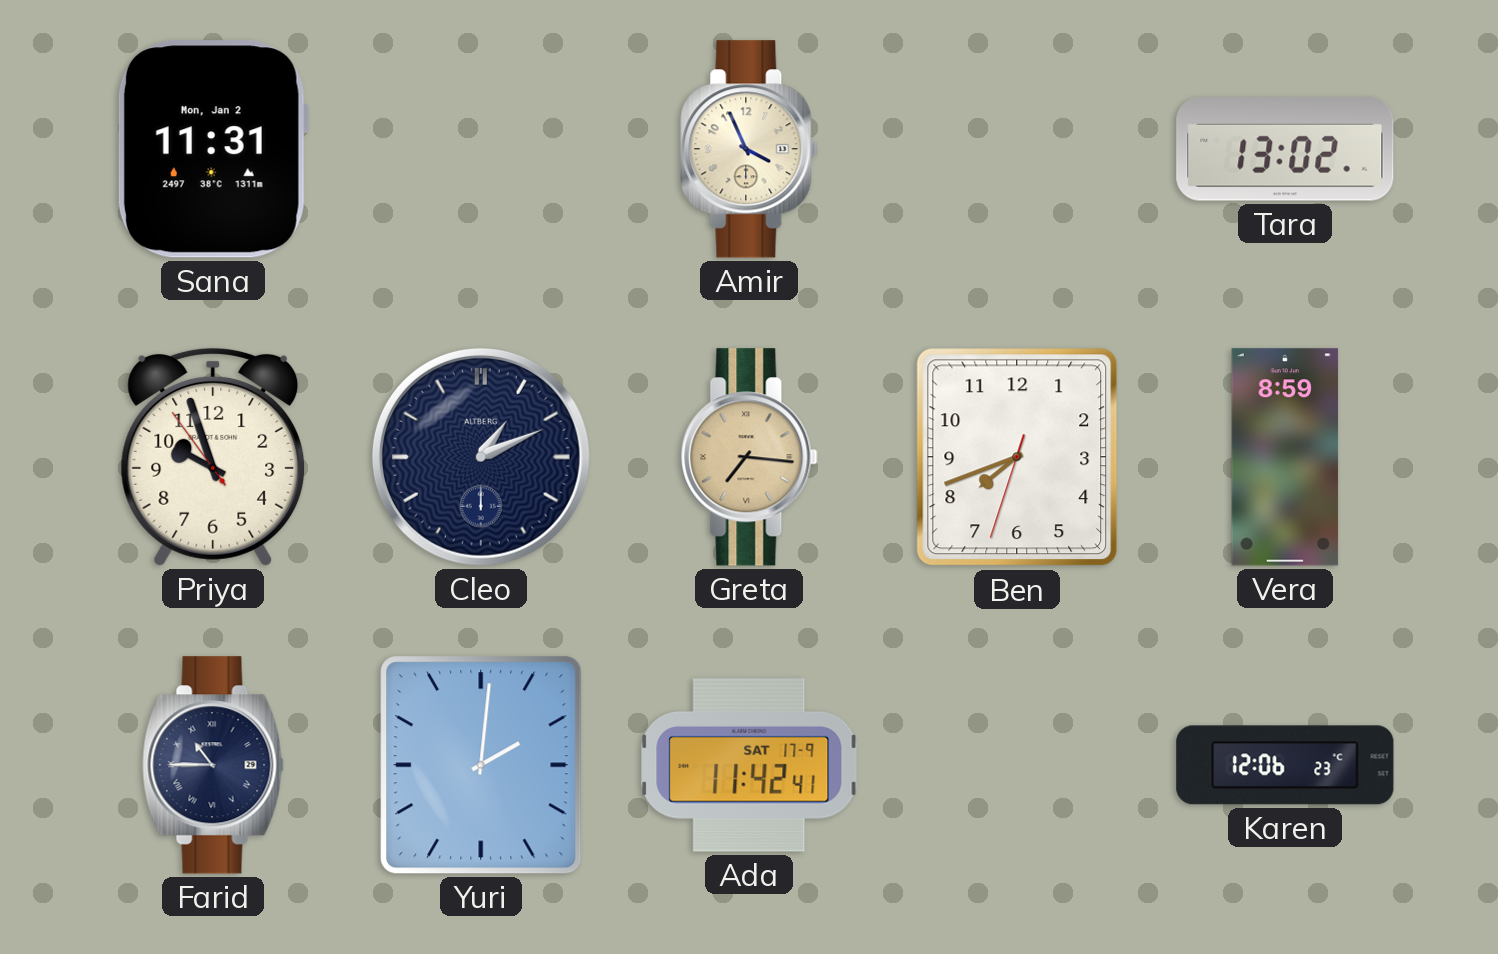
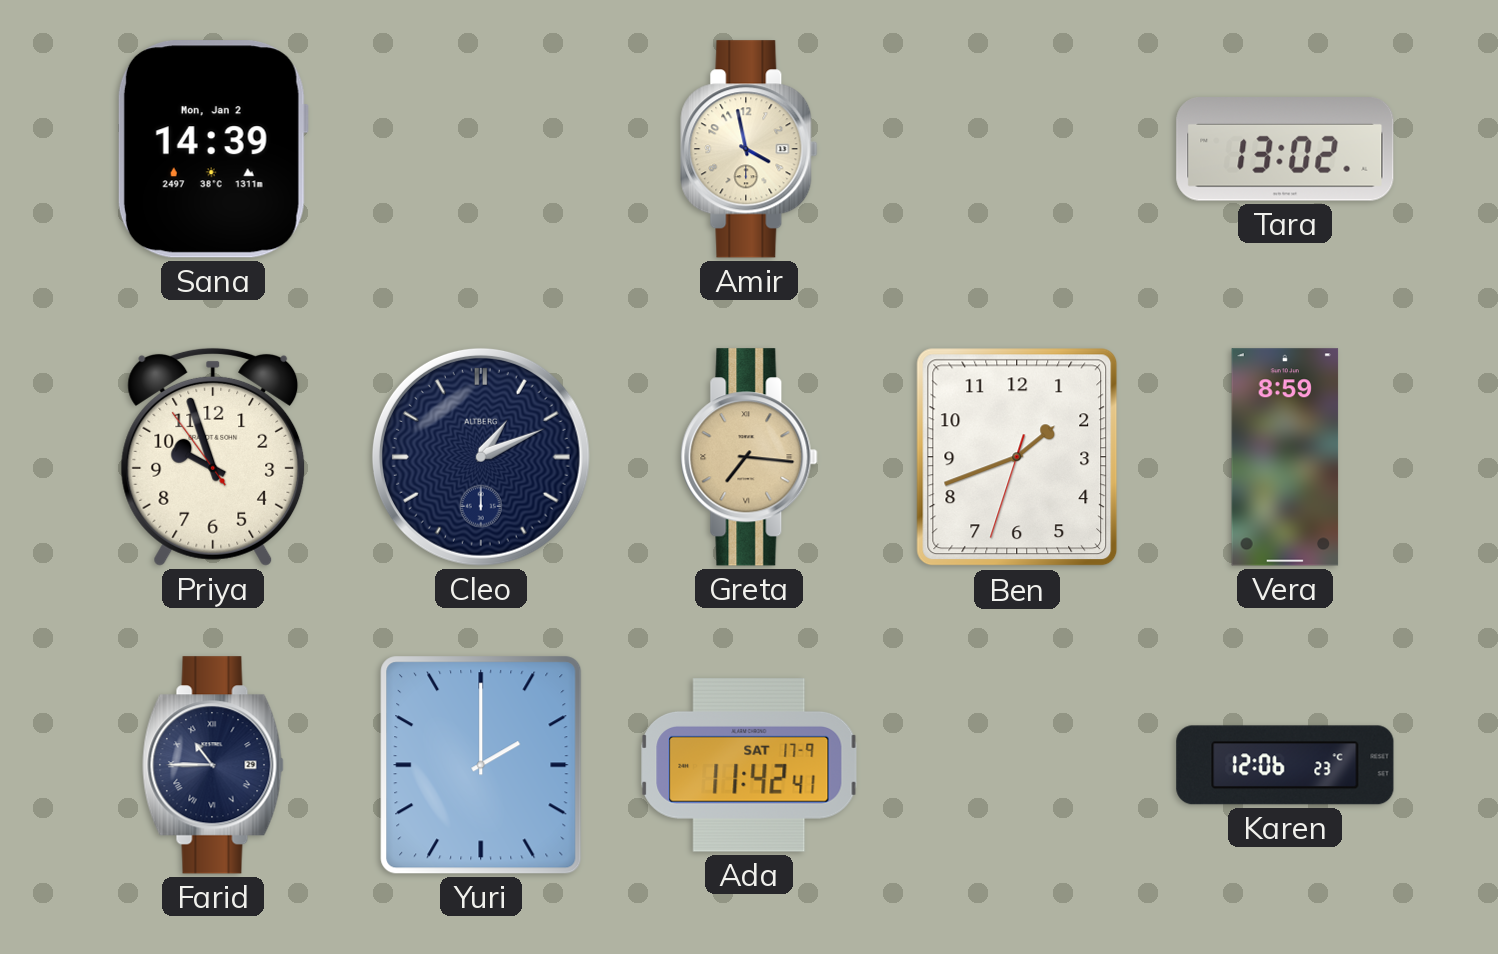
Sana: 11:31 -> 14:39 (213, 149)
Amir: 3:56 -> 3:58 (749, 149)
Ben: 7:41 -> 1:41 (1017, 457)
Yuri: 2:01 -> 2:00 (481, 765)
